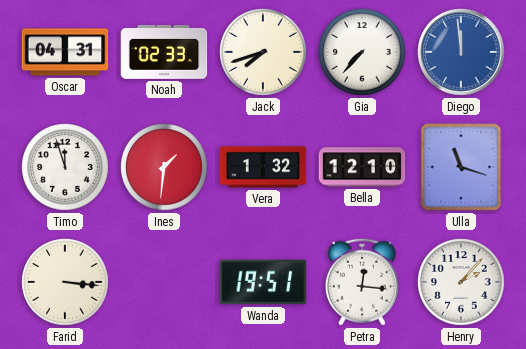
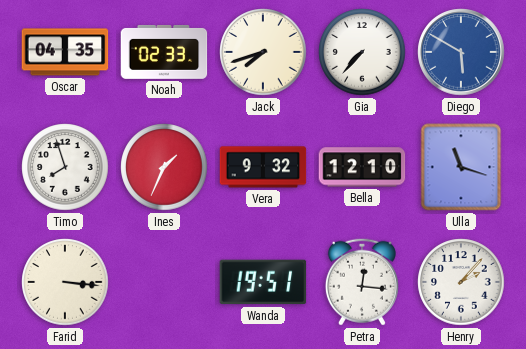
Oscar: 04:31 -> 04:35 (65, 52)
Diego: 11:59 -> 5:50 (461, 52)
Timo: 11:57 -> 7:57 (65, 167)
Ines: 1:31 -> 1:34 (164, 167)
Vera: 1:32 -> 9:32 (263, 167)
